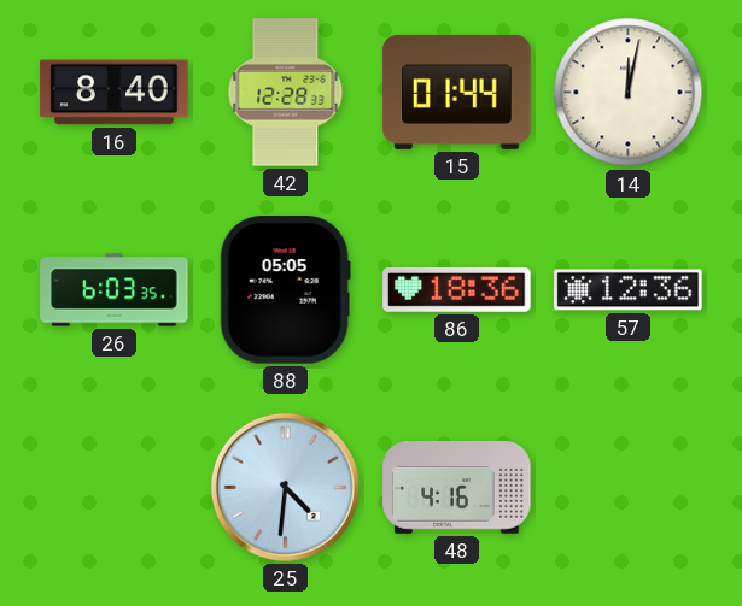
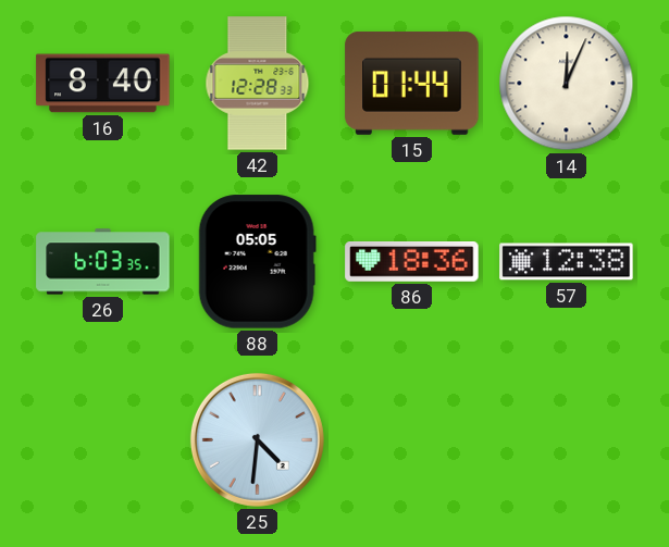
14: 12:02 -> 12:04 (567, 84)
57: 12:36 -> 12:38 (567, 262)
48: 4:16 -> none (457, 488)
